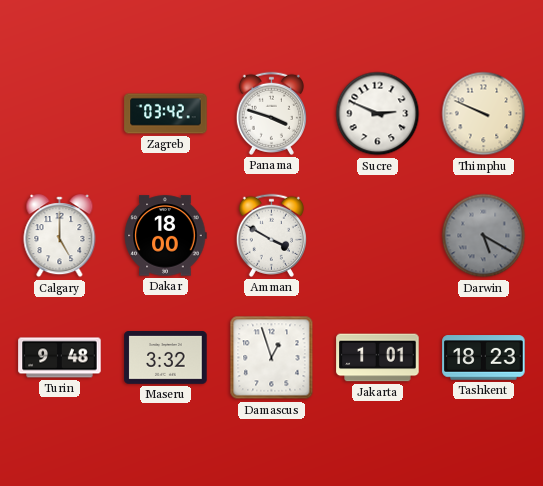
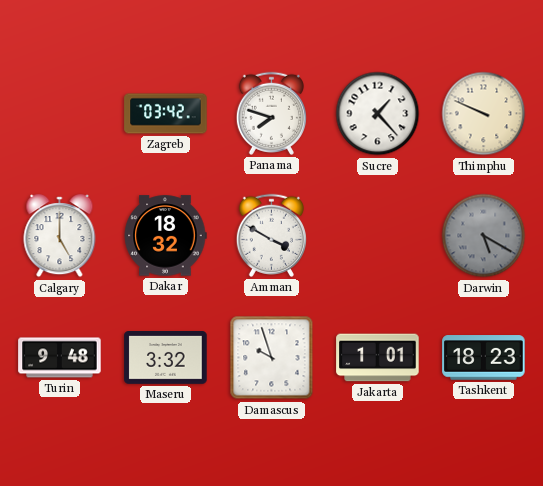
Panama: 3:48 -> 7:48 (271, 113)
Sucre: 2:49 -> 1:23 (378, 114)
Dakar: 18:00 -> 18:32 (165, 236)
Damascus: 12:57 -> 9:57 (272, 358)
